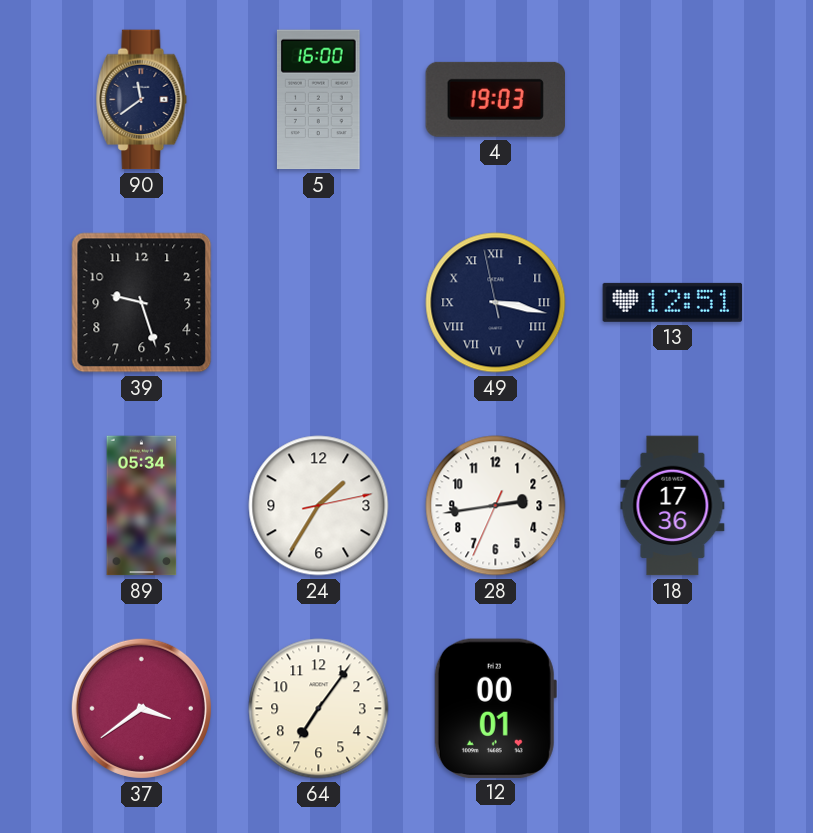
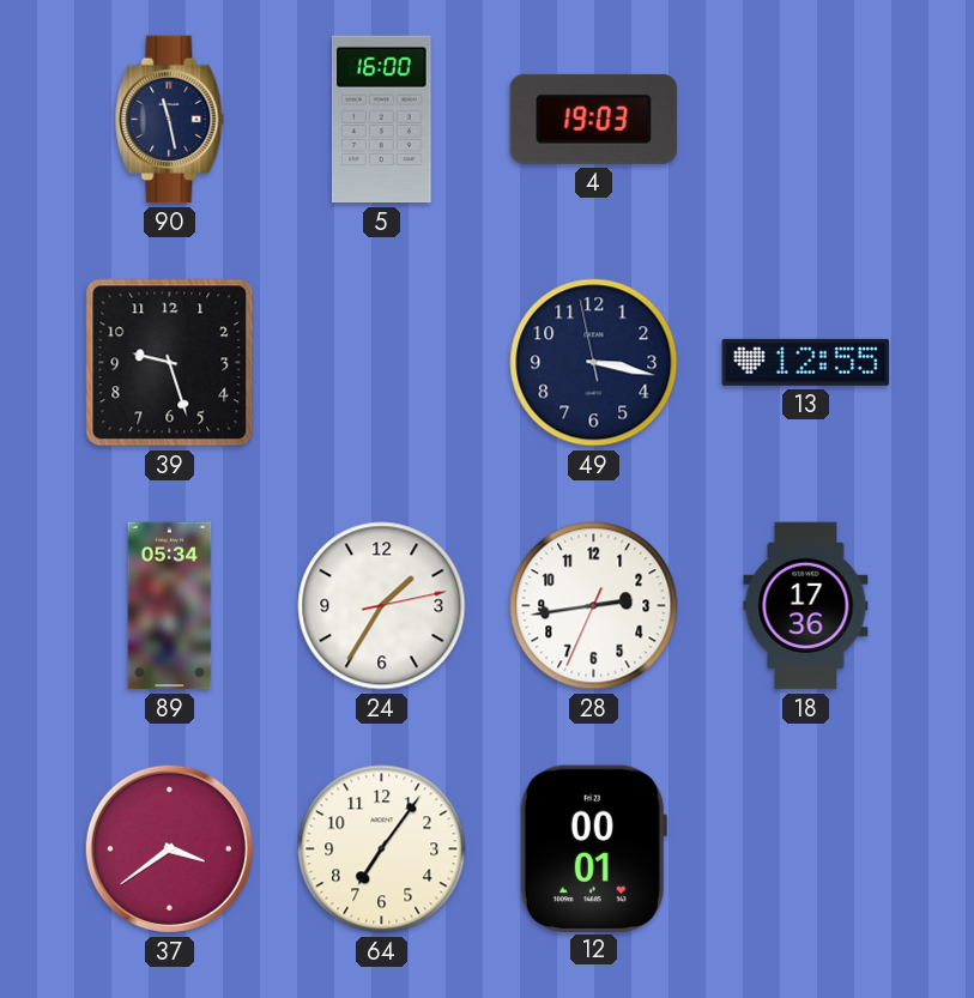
90: 11:39 -> 11:28 (170, 120)
49 numerals: Roman -> Arabic (594, 363)
13: 12:51 -> 12:55 (806, 362)
